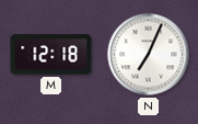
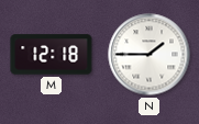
N: 7:04 -> 1:45 (150, 55)
